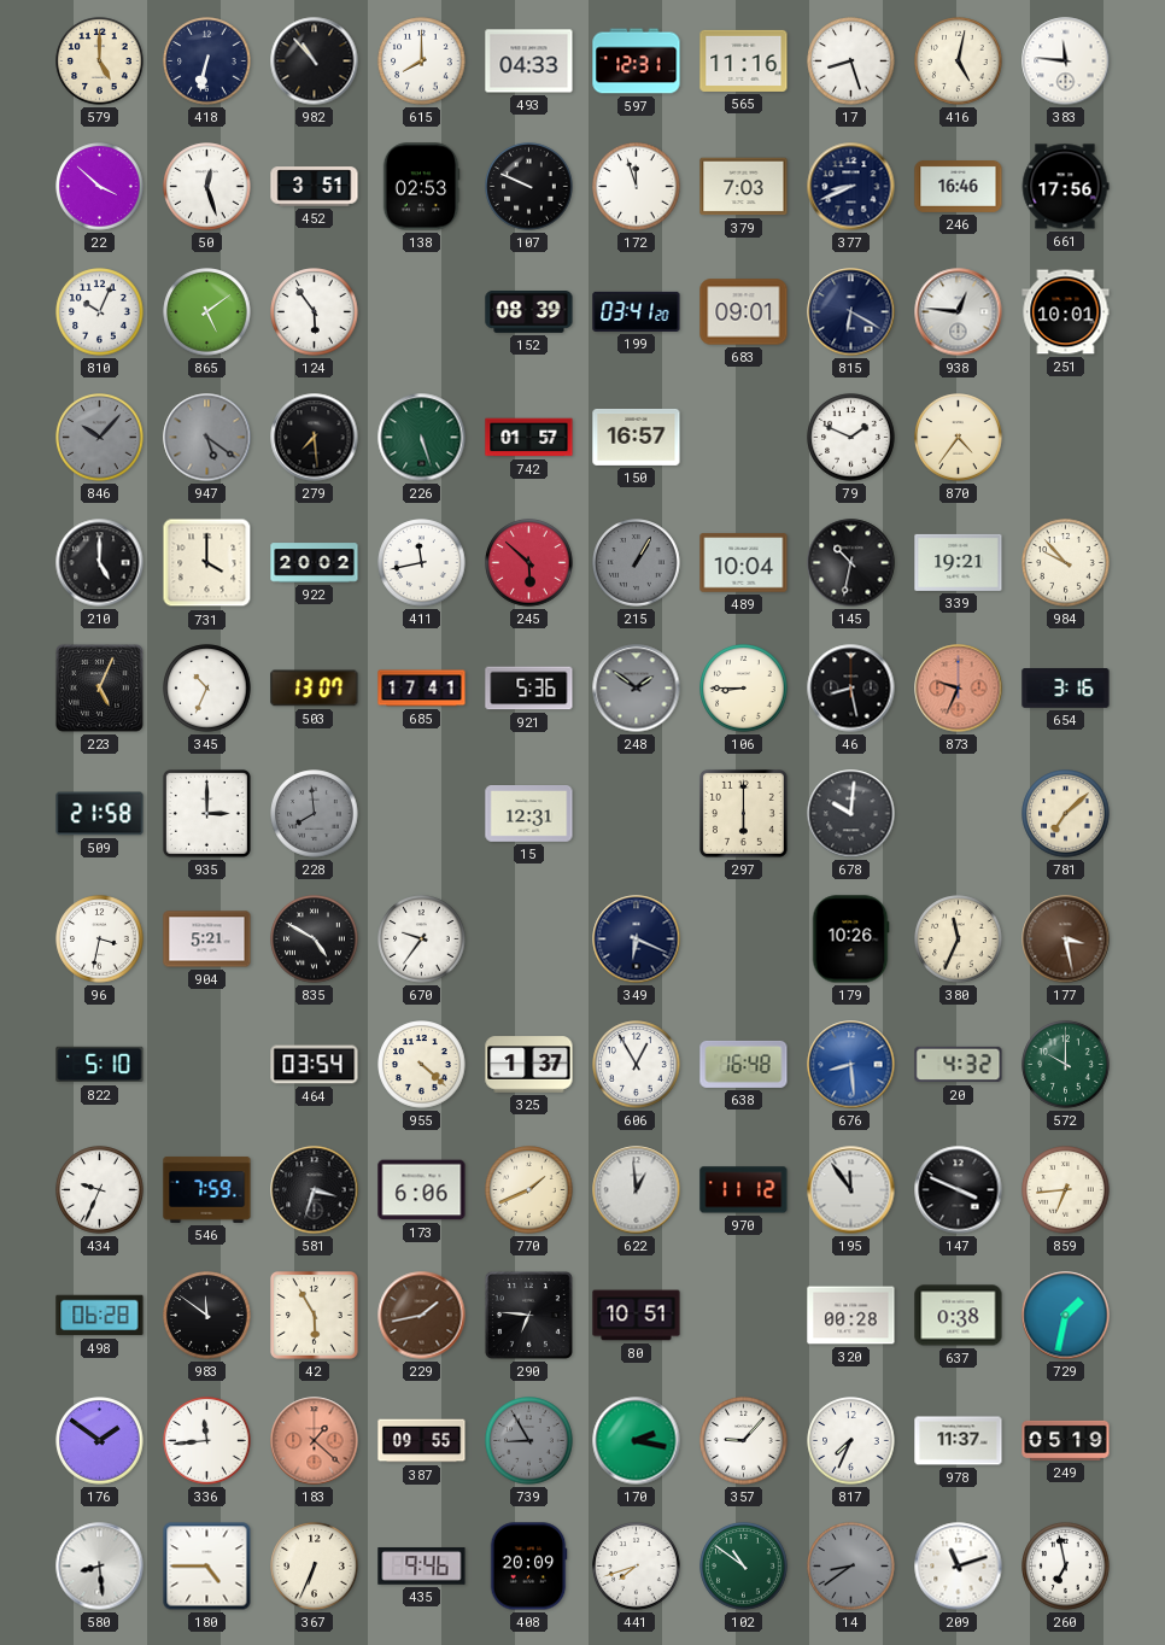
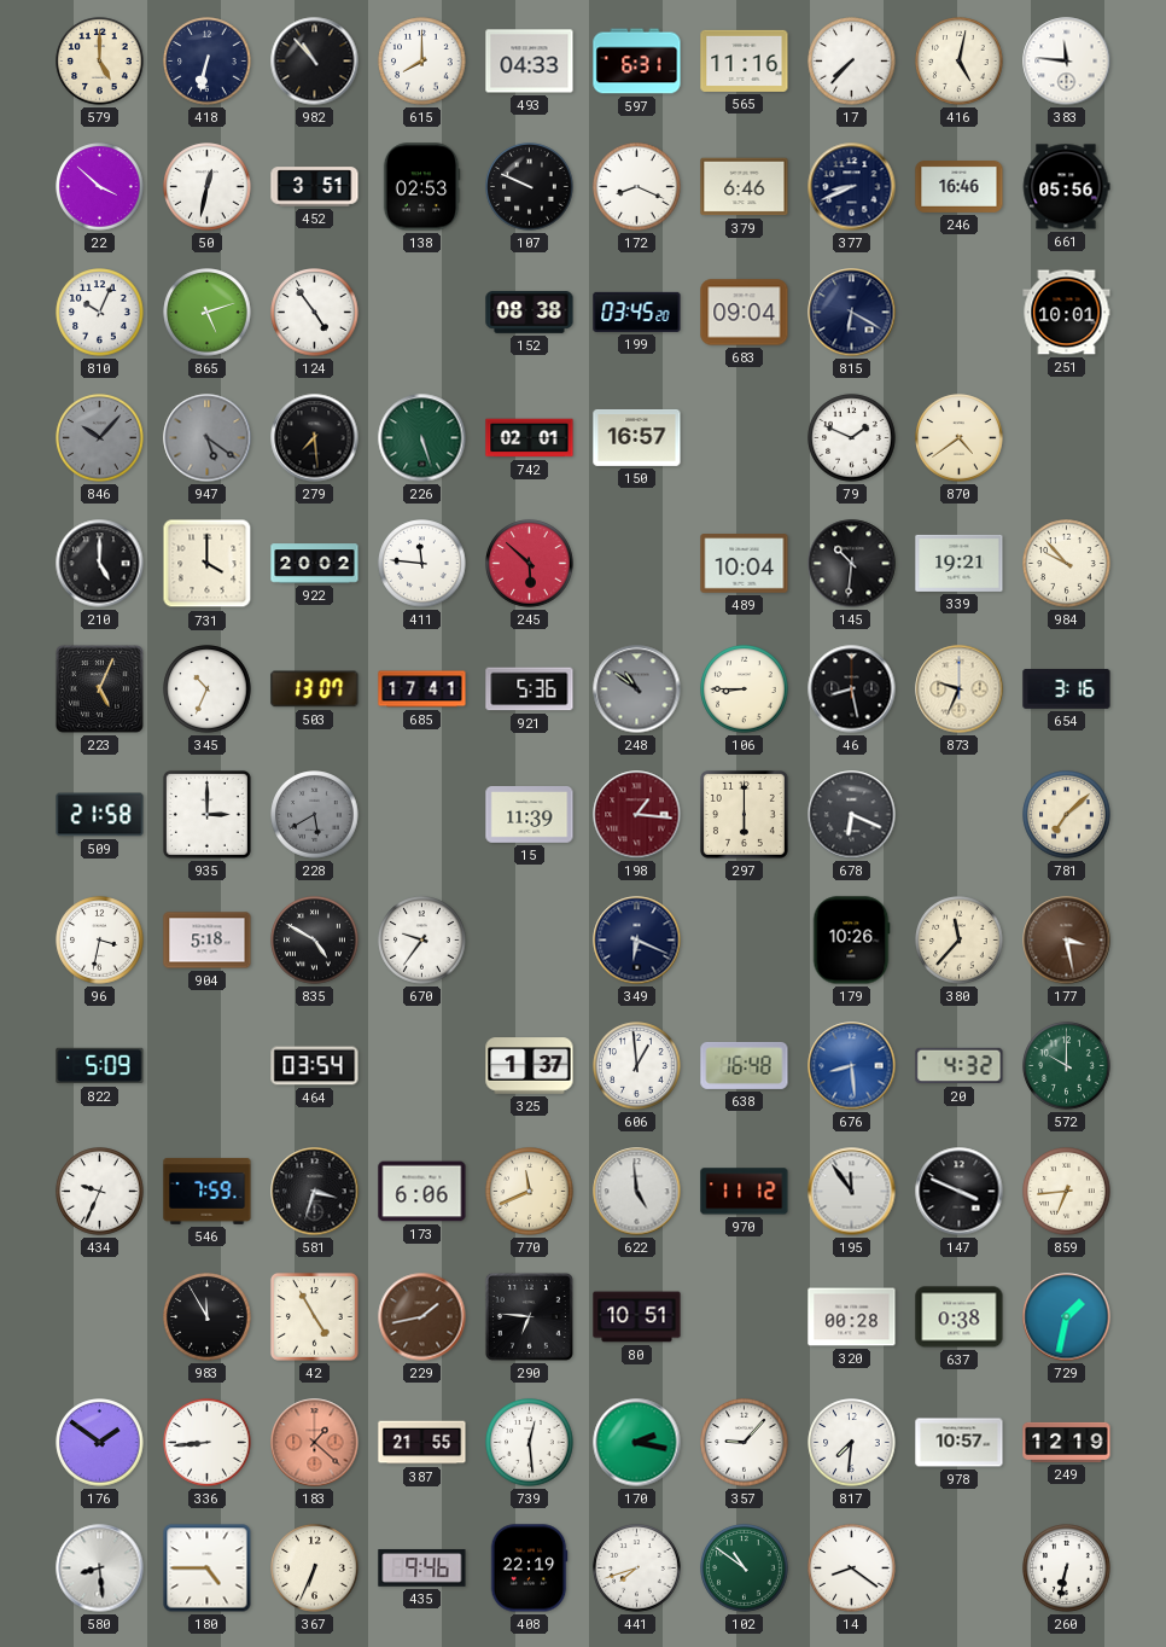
597: 12:31 -> 6:31 (637, 62)
17: 8:27 -> 7:37 (852, 62)
50: 12:27 -> 12:32 (208, 187)
172: 11:57 -> 8:19 (637, 187)
379: 7:03 -> 6:46 (745, 187)
661: 17:56 -> 05:56 (1066, 187)
865: 5:09 -> 5:12 (208, 313)
124: 5:54 -> 4:54 (315, 313)
152: 08:39 -> 08:38 (530, 313)
199: 03:41 -> 03:45 (637, 312)
683: 09:01 -> 09:04 (745, 313)
938: 12:46 -> none (959, 312)
742: 01:57 -> 02:01 (530, 438)
870: 4:36 -> 4:39 (960, 438)
411: 11:43 -> 11:46 (422, 564)
215: 1:05 -> none (637, 563)
145: 10:32 -> 10:31 (852, 564)
248: 1:51 -> 10:51 (637, 689)
873 dial: salmon -> cream (960, 689)
228: 7:59 -> 5:40 (315, 815)
15: 12:31 -> 11:39 (530, 815)
198: none -> 1:16 (637, 815)
678: 10:01 -> 6:19 (852, 815)
904: 5:21 -> 5:18 (208, 941)
380: 11:34 -> 11:37 (960, 941)
822: 5:10 -> 5:09 (100, 1066)
955: 4:22 -> none (422, 1065)
606: 12:55 -> 12:59 (637, 1066)
770: 1:41 -> 11:41 (530, 1192)
622: 12:59 -> 4:59 (637, 1192)
498: 06:28 -> none (100, 1316)
983: 11:51 -> 11:55 (208, 1317)
42: 5:55 -> 4:55 (314, 1316)
336: 11:44 -> 8:44 (208, 1443)
387: 09:55 -> 21:55 (422, 1443)
739: 8:55 -> 12:29 (530, 1443)
739 dial: grey -> white (530, 1443)
817: 7:34 -> 7:31 (852, 1443)
978: 11:37 -> 10:57 (960, 1443)
249: 05:19 -> 12:19 (1067, 1442)
408: 20:09 -> 22:19 (529, 1569)
14: 8:39 -> 8:21 (852, 1569)
14 dial: grey -> white (852, 1569)
209: 11:12 -> none (959, 1567)
260: 6:58 -> 6:32 (1067, 1569)
